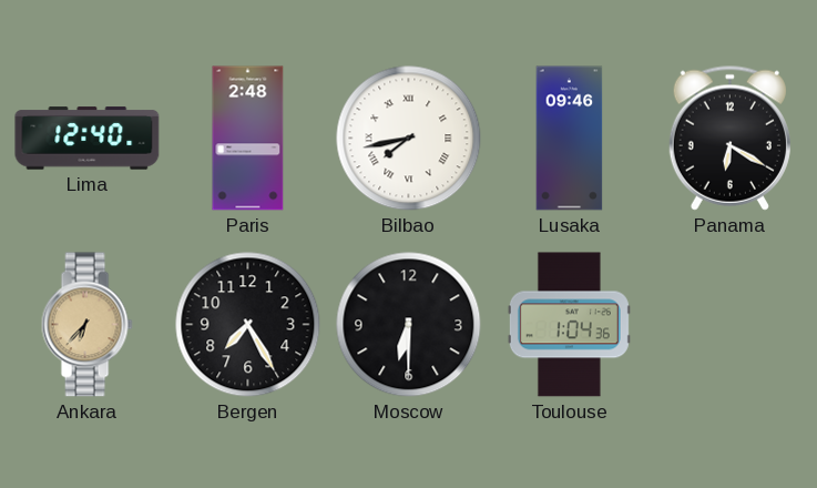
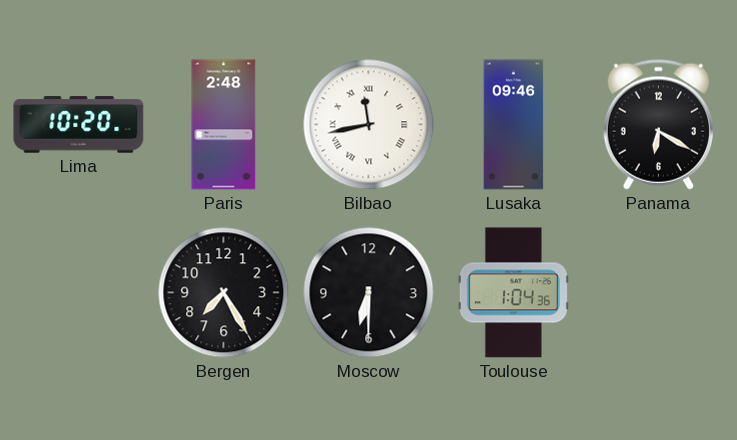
Lima: 12:40 -> 10:20 (79, 125)
Bilbao: 7:43 -> 11:43 (369, 125)
Ankara: 6:37 -> none (86, 325)
